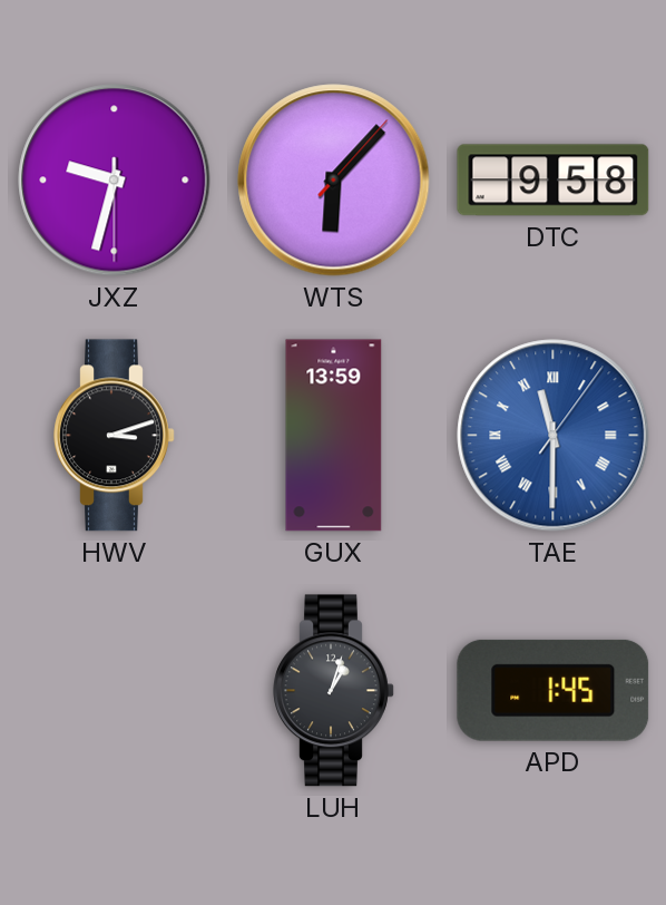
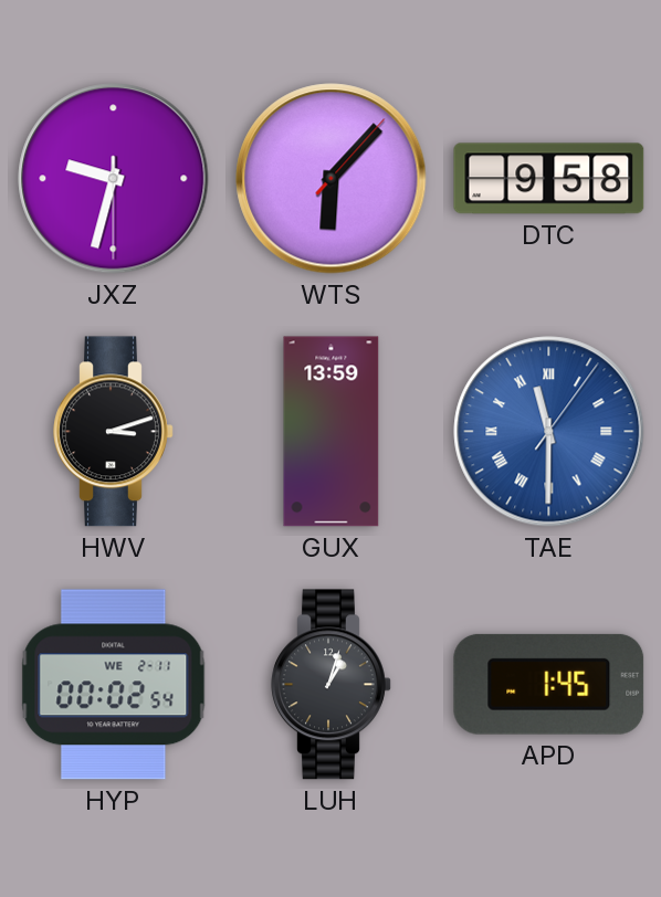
HYP: none -> 00:02 (114, 685)
